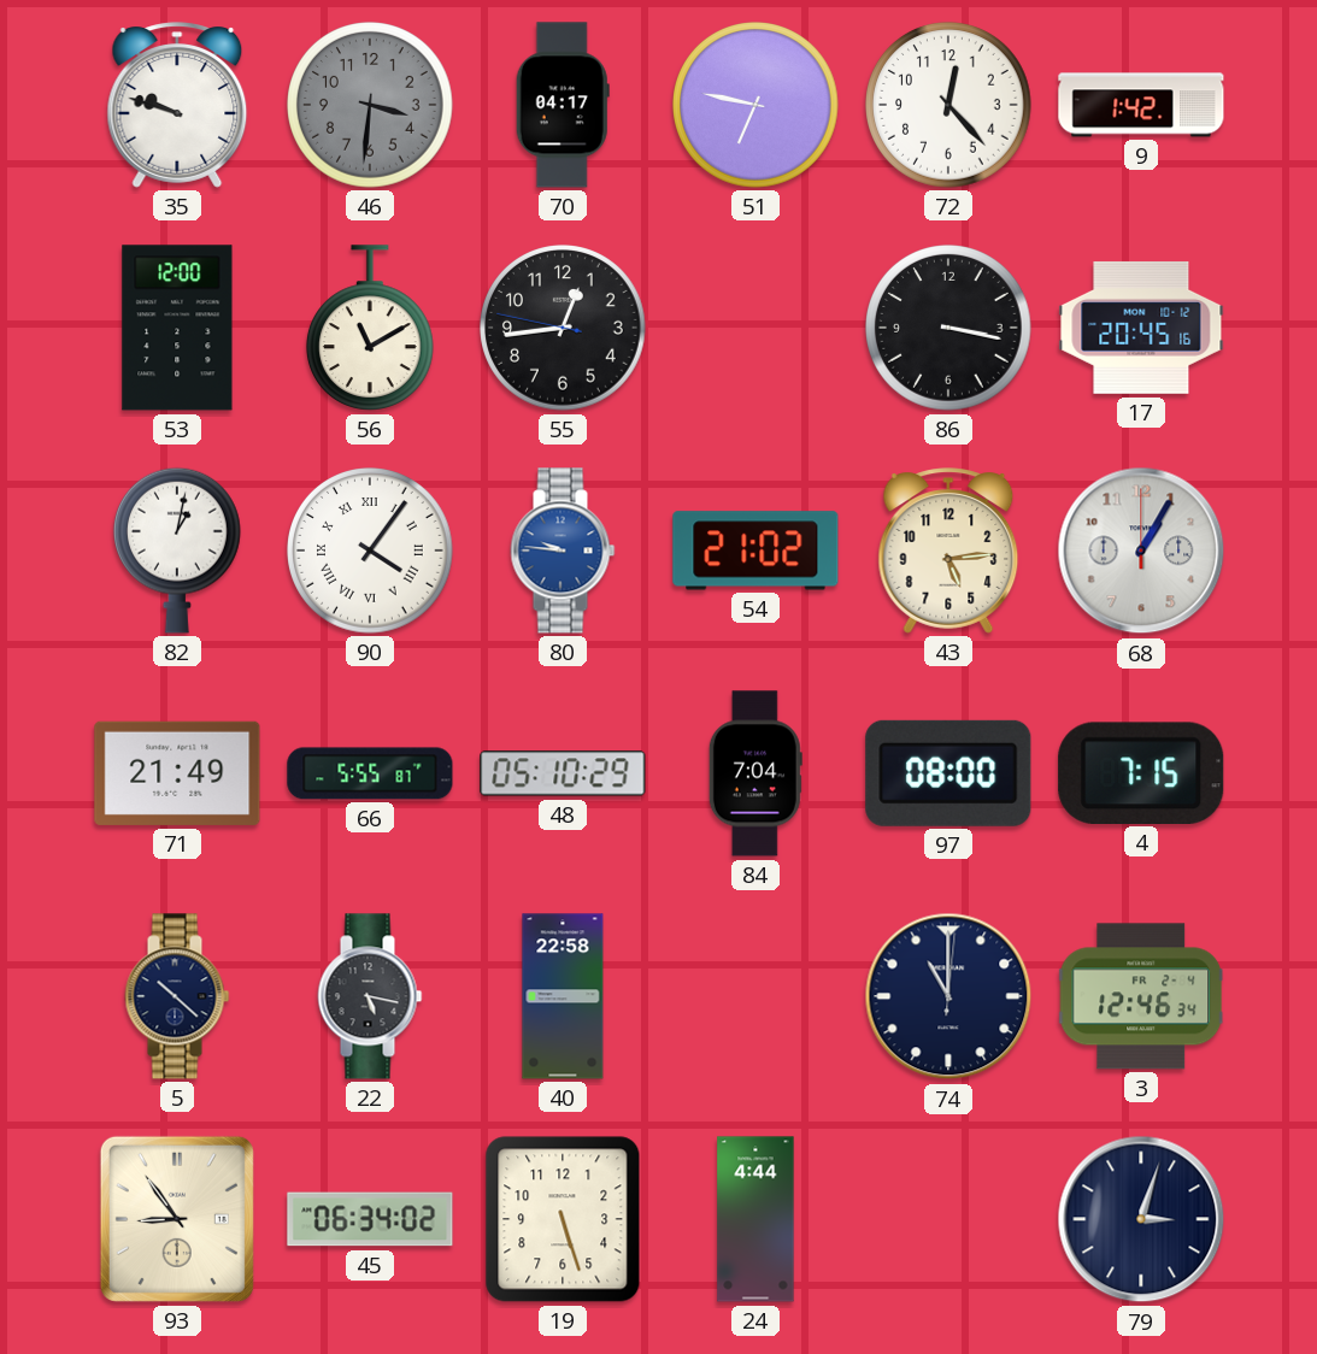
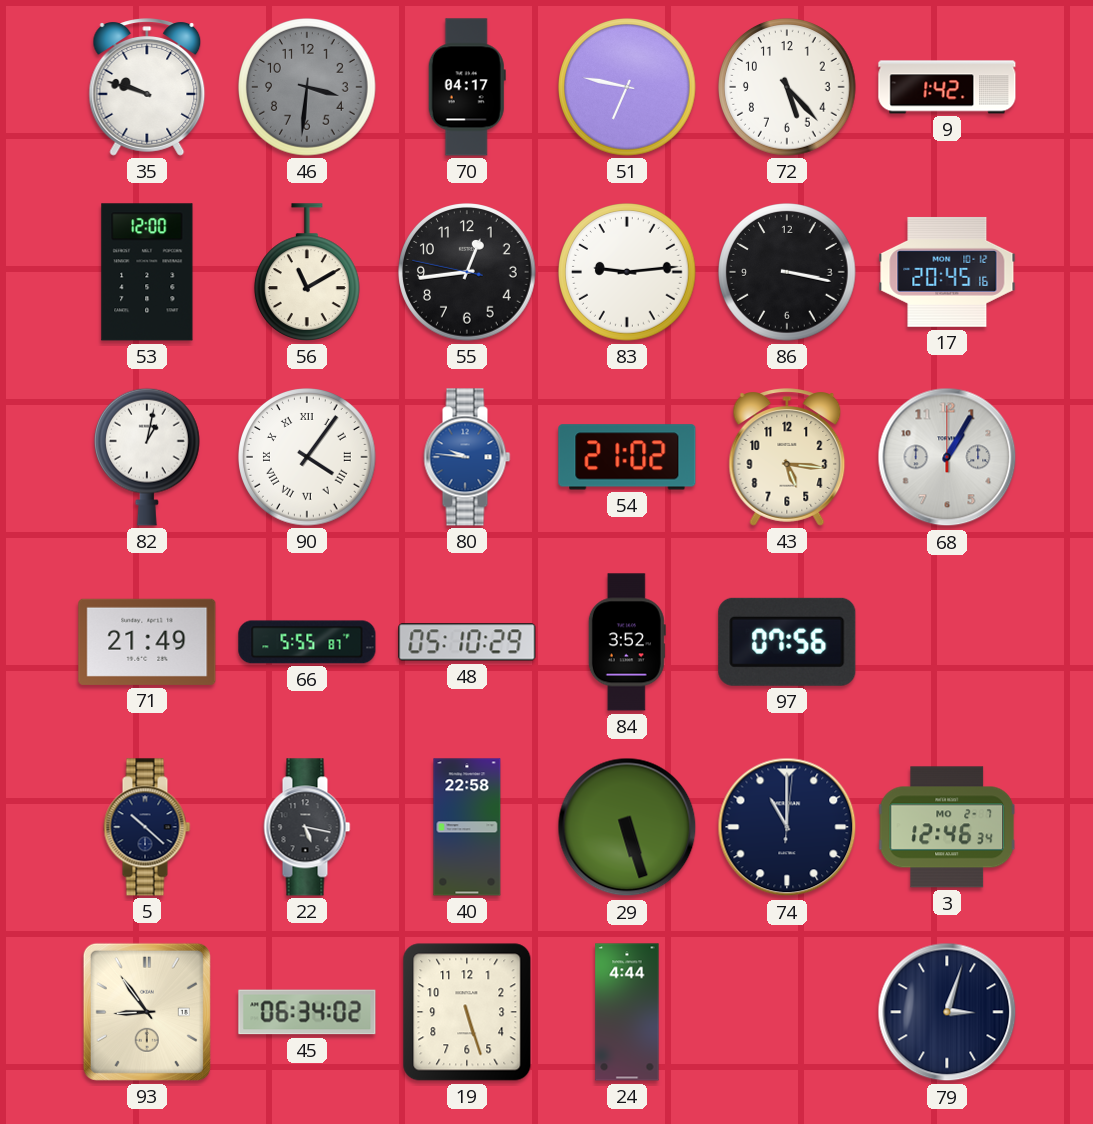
72: 12:23 -> 5:23 (787, 87)
83: none -> 9:14 (627, 272)
43: 5:14 -> 5:16 (787, 457)
84: 7:04 -> 3:52 (627, 642)
97: 08:00 -> 07:56 (787, 642)
4: 7:15 -> none (1141, 773)
29: none -> 5:27 (627, 827)
3 date: FR 2-4 -> MO 2-7 (947, 827)
